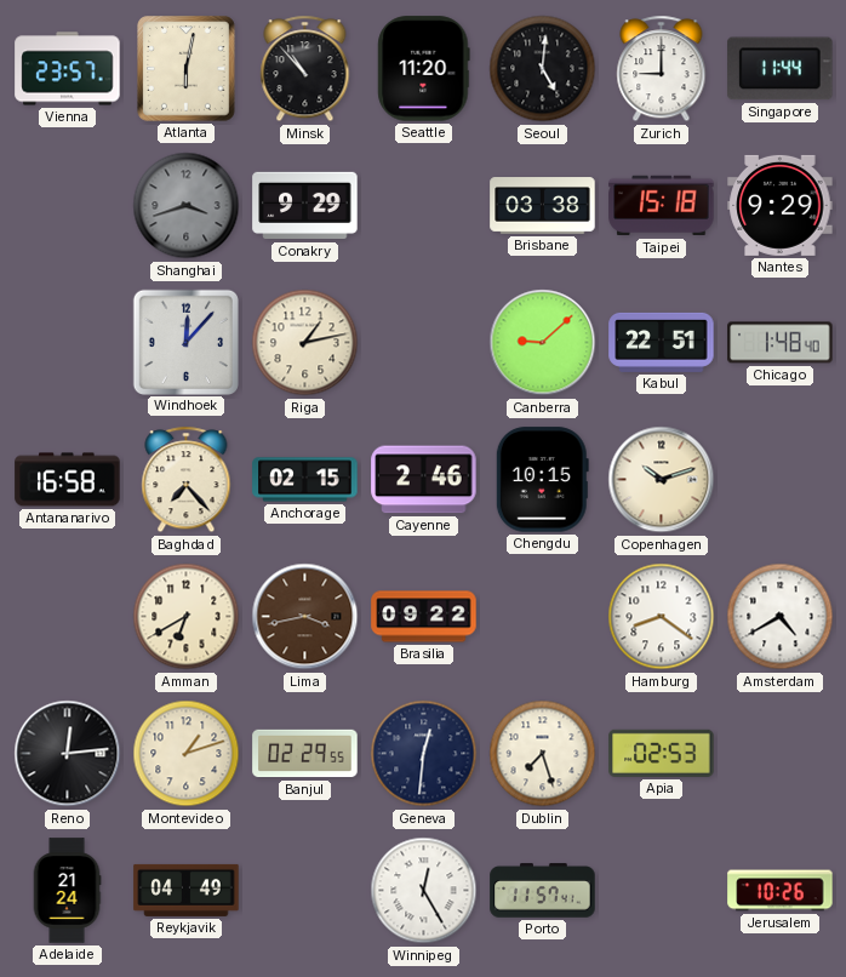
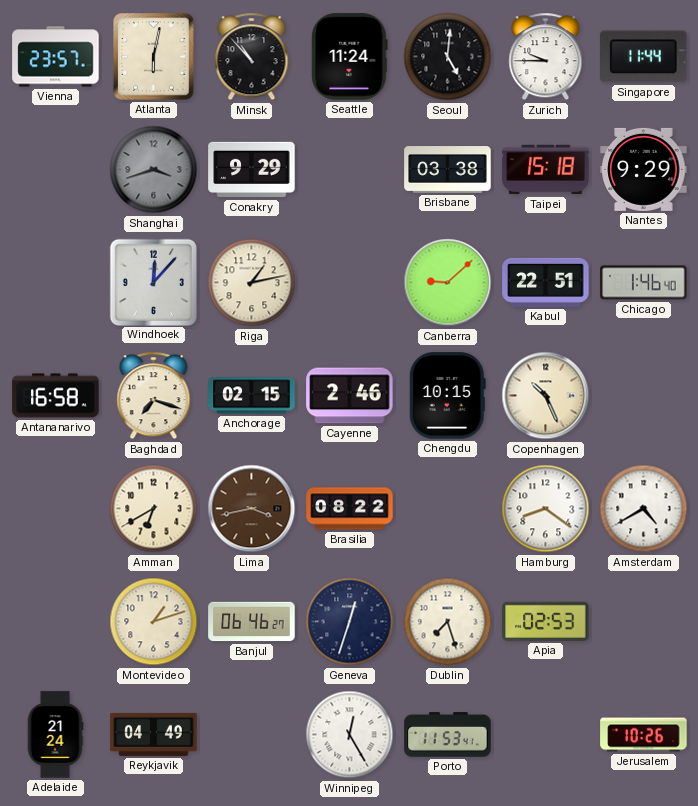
Seattle: 11:20 -> 11:24 (350, 57)
Zurich: 9:00 -> 9:45 (546, 57)
Chicago: 1:48 -> 1:46 (644, 283)
Baghdad: 7:23 -> 7:18 (154, 396)
Copenhagen: 10:12 -> 10:26 (546, 396)
Brasilia: 09:22 -> 08:22 (350, 509)
Reno: 12:14 -> none (68, 754)
Banjul: 02:29 -> 06:46 (252, 622)
Geneva: 12:31 -> 12:33 (350, 622)
Porto: 11:57 -> 11:53 (448, 735)
